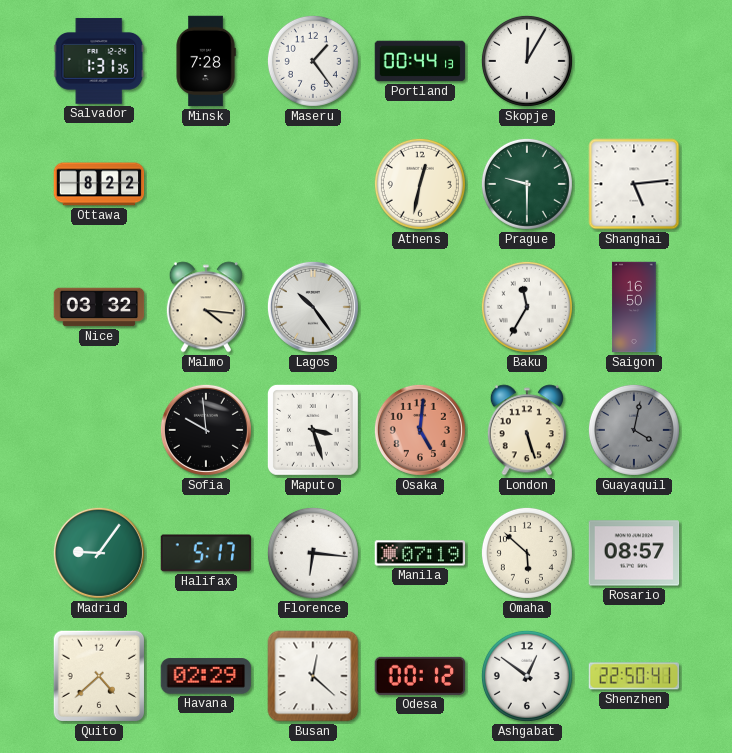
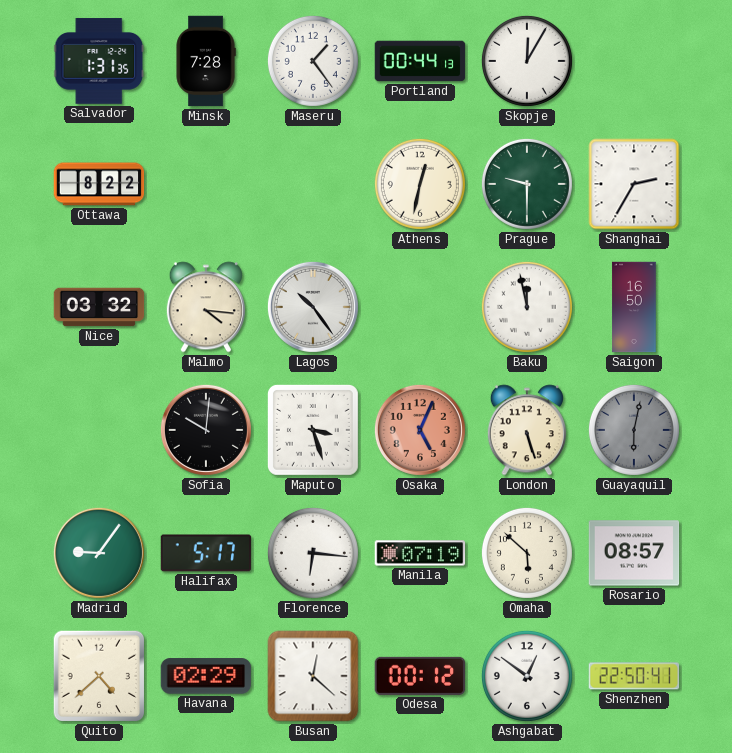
Shanghai: 5:14 -> 2:35 (634, 184)
Baku: 11:35 -> 11:58 (527, 307)
Sofia: 9:59 -> 10:01 (206, 430)
Osaka: 5:01 -> 5:04 (420, 430)
Guayaquil: 4:02 -> 6:02 (634, 430)
